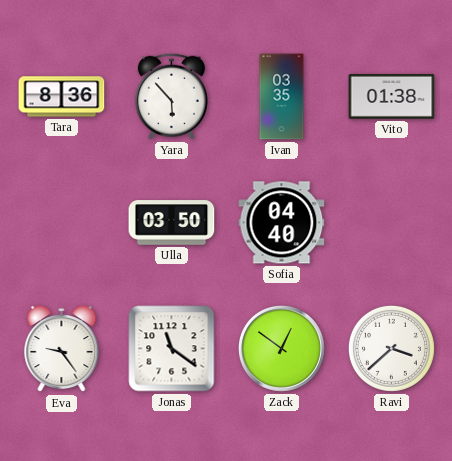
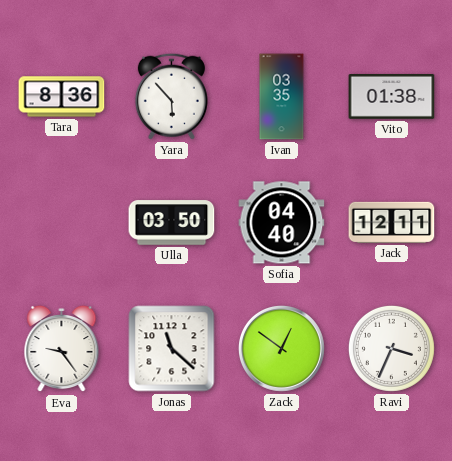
Jack: none -> 12:11 (392, 222)
Jonas: 11:21 -> 11:22 (172, 349)
Ravi: 3:38 -> 3:34 (391, 348)
